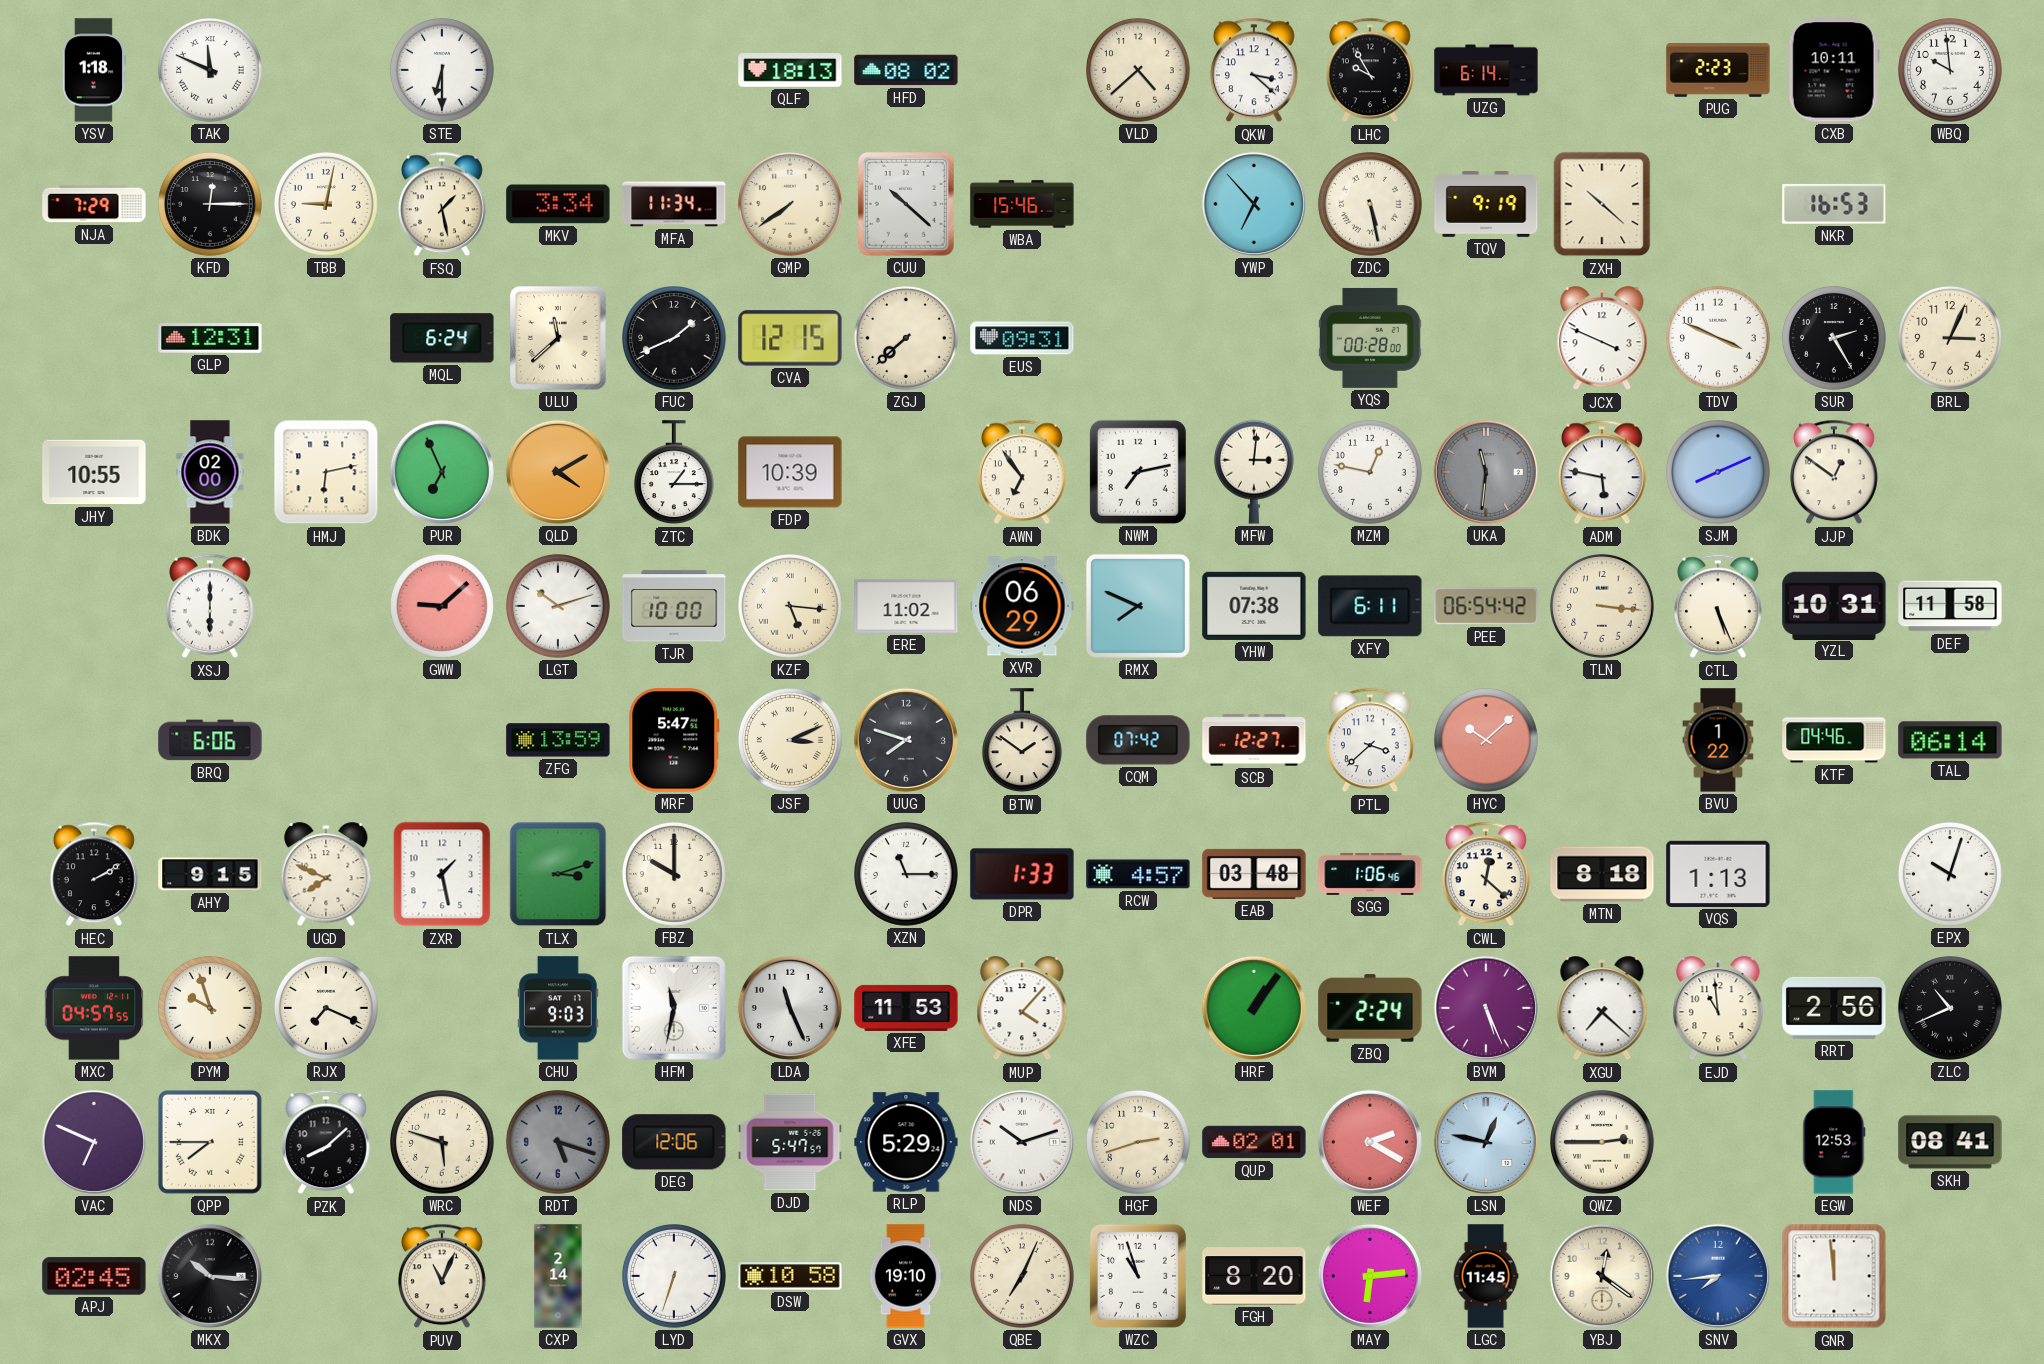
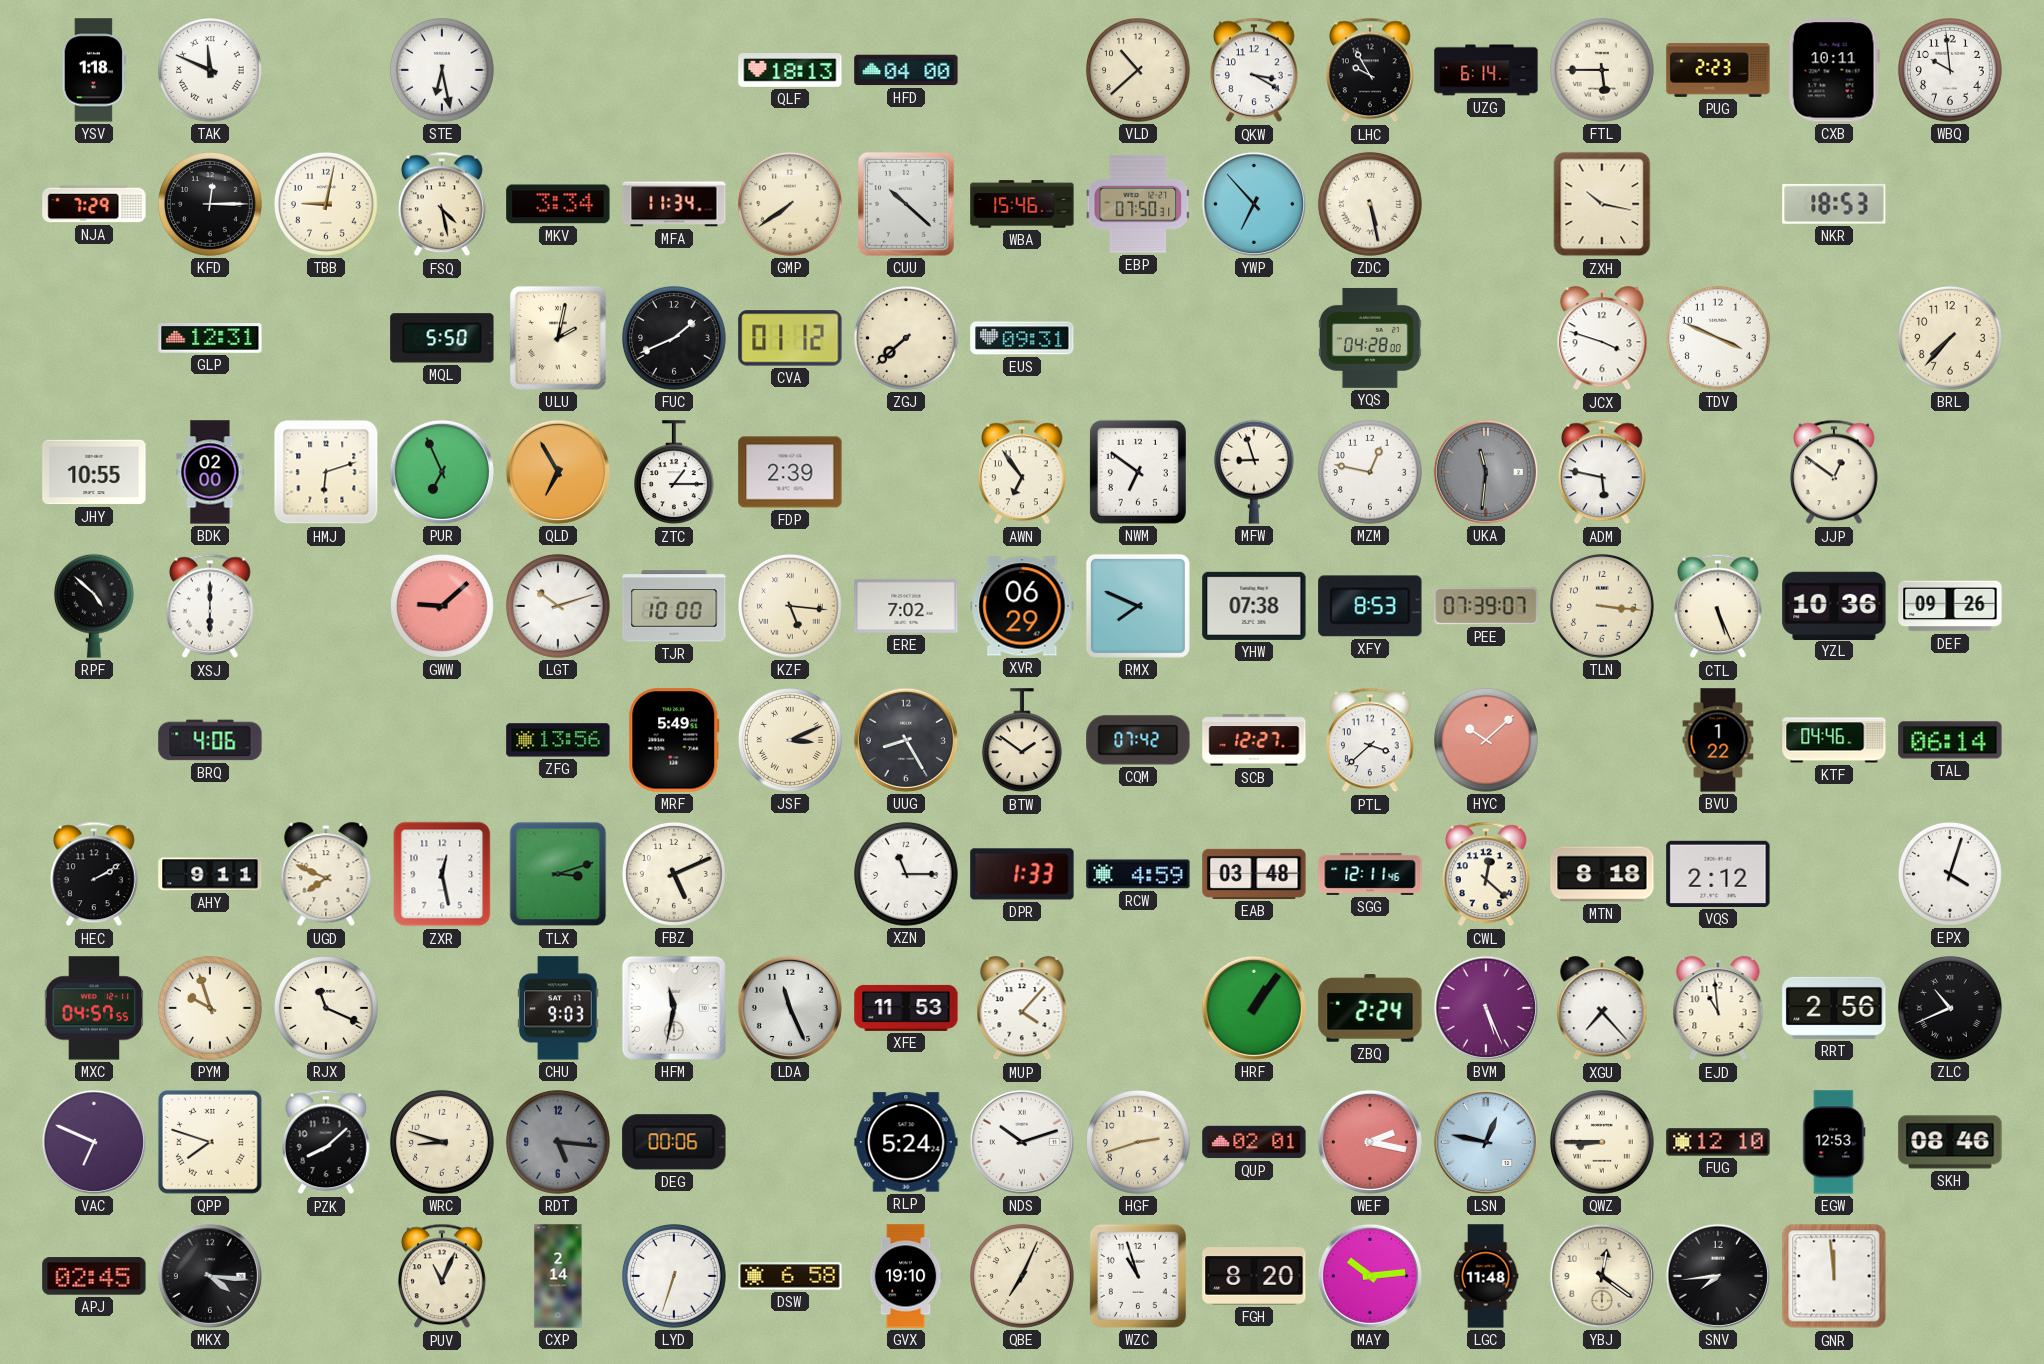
STE: 6:30 -> 6:28 (443, 71)
HFD: 08:02 -> 04:00 (906, 70)
VLD: 4:38 -> 10:38 (1139, 71)
QKW: 3:22 -> 3:20 (1255, 70)
FTL: none -> 5:45 (1603, 71)
FSQ: 1:28 -> 4:28 (443, 204)
EBP: none -> 07:50 (1138, 204)
TQV: 9:19 -> none (1486, 205)
ZXH: 10:22 -> 10:17 (1602, 204)
NKR: 16:53 -> 18:53 (1834, 204)
MQL: 6:24 -> 5:50 (442, 338)
ULU: 11:38 -> 2:02 (558, 339)
CVA: 12:15 -> 01:12 (790, 338)
YQS: 00:28 -> 04:28 (1370, 338)
JCX: 3:49 -> 3:48 (1602, 339)
SUR: 2:25 -> none (1835, 339)
BRL: 3:04 -> 7:37 (1951, 339)
HMJ: 6:13 -> 6:12 (326, 472)
QLD: 4:10 -> 6:55 (558, 472)
FDP: 10:39 -> 2:39 (790, 472)
NWM: 7:13 -> 6:51 (1138, 472)
MFW: 3:01 -> 8:57 (1254, 472)
SJM: 8:11 -> none (1719, 473)
RPF: none -> 4:52 (94, 606)
ERE: 11:02 -> 7:02 (906, 606)
XFY: 6:11 -> 8:53 (1370, 606)
PEE: 06:54 -> 07:39 (1486, 606)
YZL: 10:31 -> 10:36 (1834, 605)
DEF: 11:58 -> 09:26 (1950, 606)
BRQ: 6:06 -> 4:06 (210, 740)
ZFG: 13:59 -> 13:56 (558, 740)
MRF: 5:47 -> 5:49 (674, 740)
UUG: 7:48 -> 8:25 (906, 740)
AHY: 9:15 -> 9:11 (210, 874)
ZXR: 1:28 -> 12:28 (442, 874)
FBZ: 10:00 -> 5:11 (675, 875)
RCW: 4:57 -> 4:59 (1138, 874)
SGG: 1:06 -> 12:11 (1370, 874)
VQS: 1:13 -> 2:12 (1718, 874)
EPX: 10:03 -> 4:03 (1951, 875)
RJX: 7:19 -> 11:19 (327, 1009)
XGU: 7:22 -> 7:23 (1602, 1009)
QPP: 7:45 -> 7:48 (210, 1142)
WRC: 5:48 -> 8:48 (443, 1143)
RDT: 5:18 -> 5:16 (559, 1143)
DEG: 12:06 -> 00:06 (674, 1142)
DJD: 5:47 -> none (790, 1142)
RLP: 5:29 -> 5:24 (906, 1142)
WEF: 2:20 -> 2:17 (1370, 1142)
QWZ: 2:45 -> 8:45 (1603, 1143)
FUG: none -> 12:10 (1718, 1142)
SKH: 08:41 -> 08:46 (1950, 1142)
MKX: 10:16 -> 4:16 (210, 1276)
DSW: 10:58 -> 6:58 (790, 1276)
MAY: 6:14 -> 10:14 (1370, 1276)
LGC: 11:45 -> 11:48 (1486, 1276)
SNV dial: blue -> black (1718, 1276)
